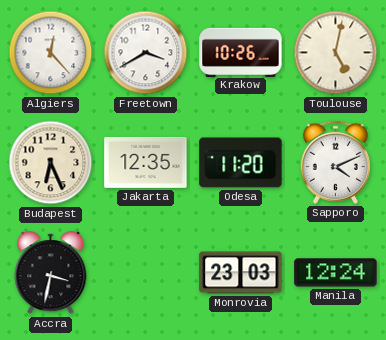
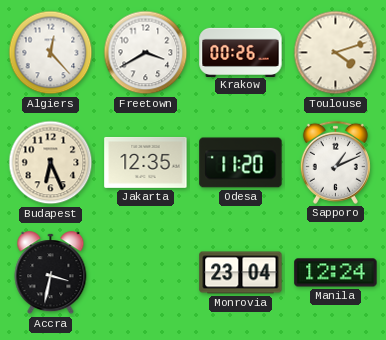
Krakow: 10:26 -> 00:26 (241, 52)
Toulouse: 5:02 -> 4:12 (336, 53)
Sapporo: 4:11 -> 1:11 (335, 162)
Monrovia: 23:03 -> 23:04 (241, 273)
